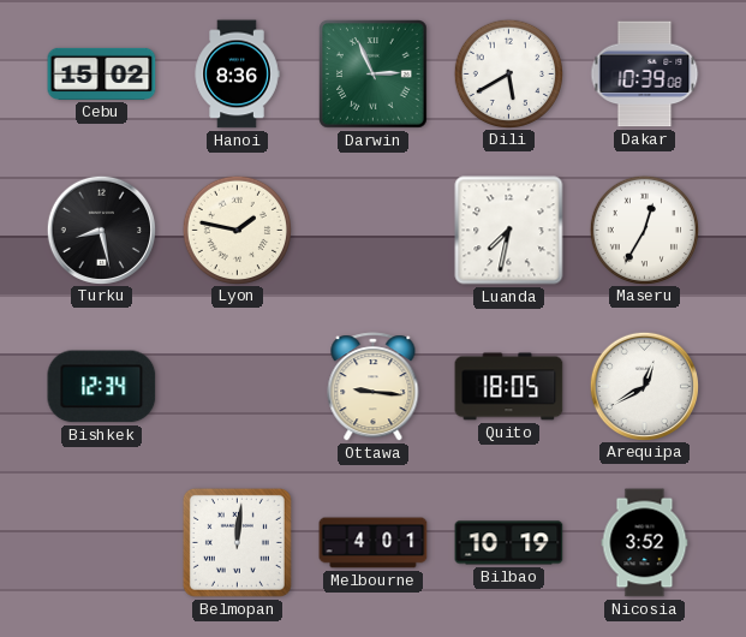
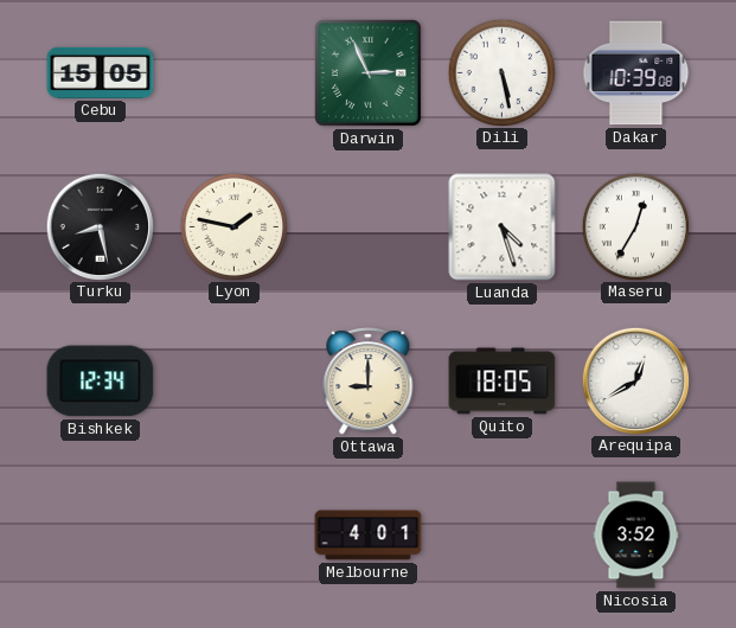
Cebu: 15:02 -> 15:05 (101, 72)
Hanoi: 8:36 -> none (237, 75)
Dili: 5:40 -> 5:28 (501, 72)
Luanda: 7:32 -> 4:27 (503, 228)
Ottawa: 9:16 -> 9:00 (369, 382)
Belmopan: 12:01 -> none (237, 542)
Bilbao: 10:19 -> none (509, 543)
